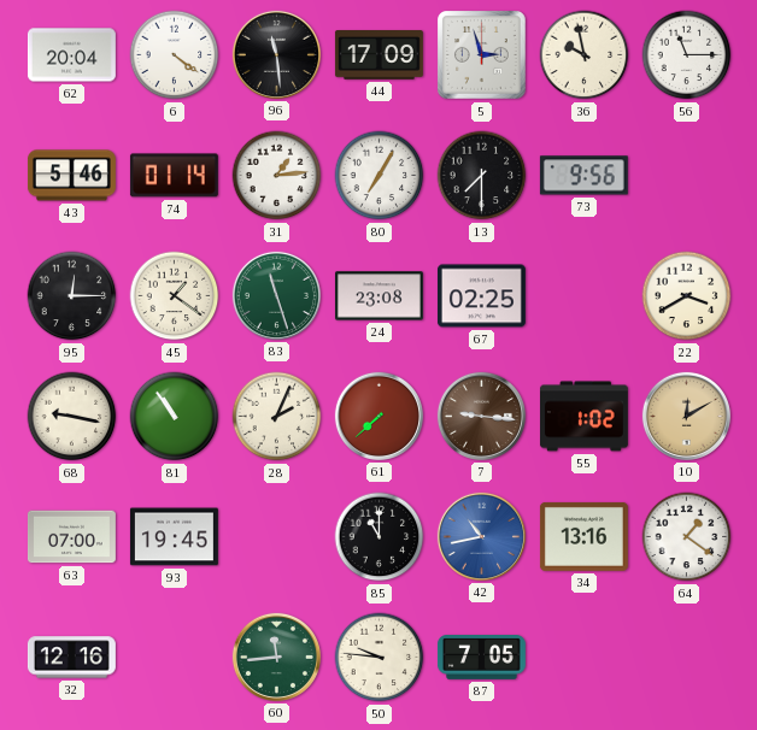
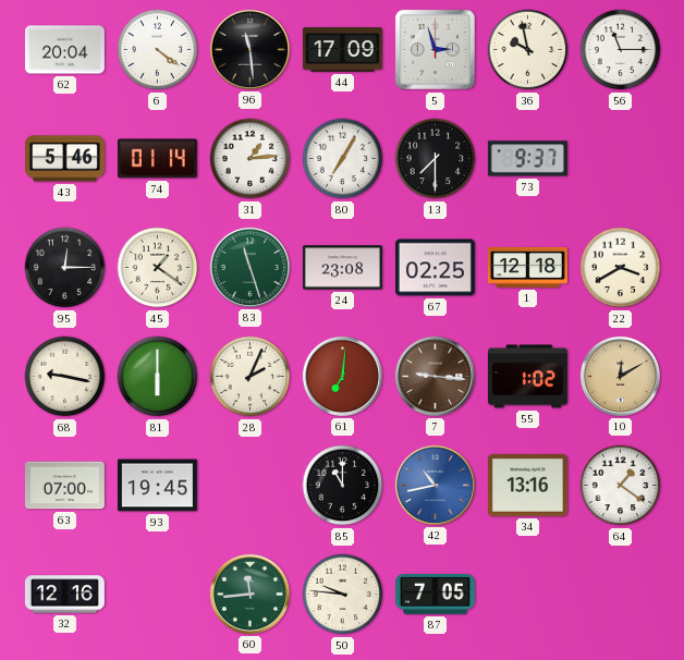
73: 9:56 -> 9:37 (527, 159)
1: none -> 12:18 (527, 267)
81: 10:54 -> 6:00 (158, 377)
61: 7:38 -> 7:01 (342, 376)
